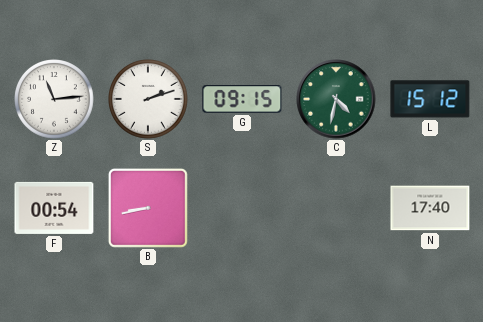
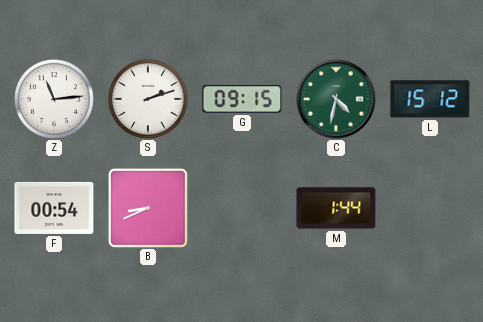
B: 8:43 -> 8:41 (148, 208)
M: none -> 1:44 (336, 208)
N: 17:40 -> none (430, 208)
